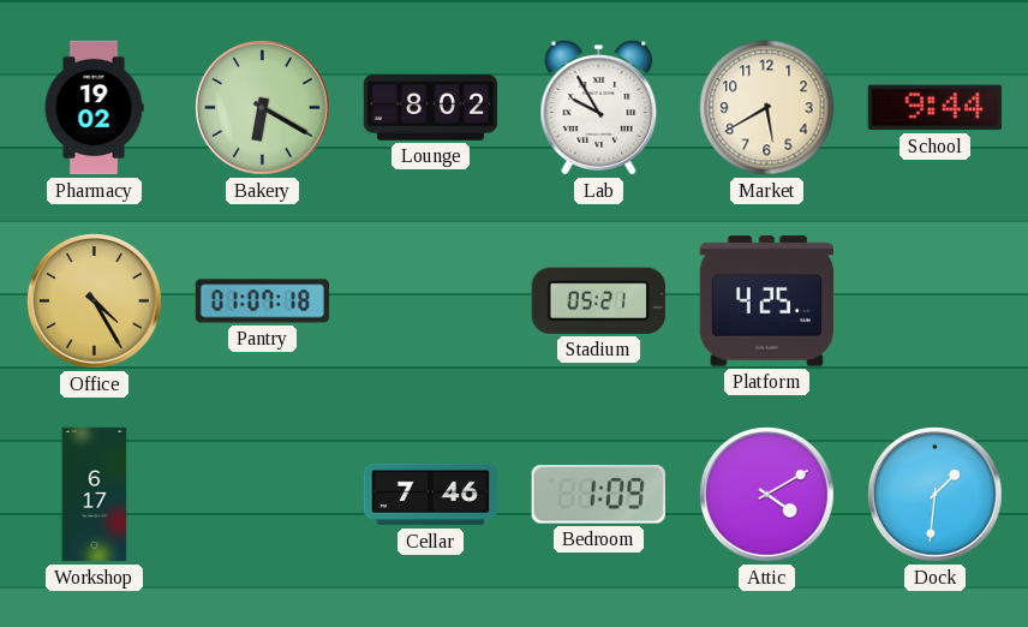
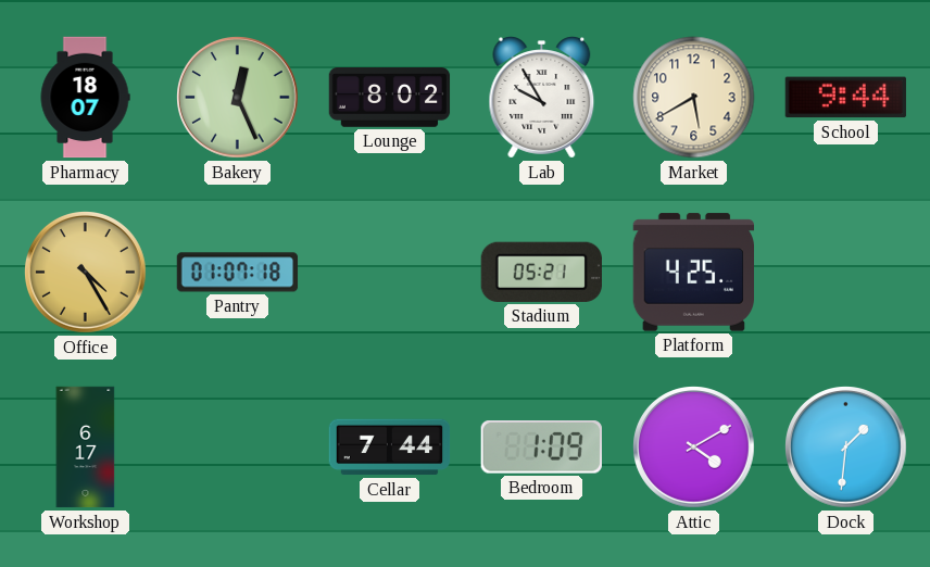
Pharmacy: 19:02 -> 18:07 (85, 98)
Bakery: 6:20 -> 12:26 (238, 98)
Cellar: 7:46 -> 7:44 (390, 448)
